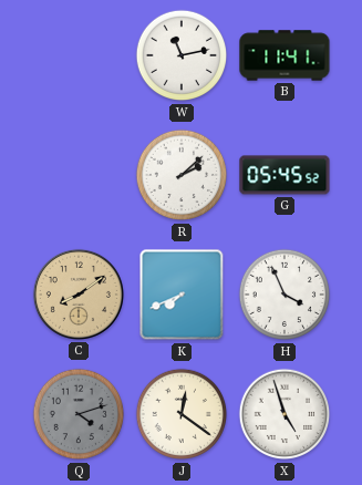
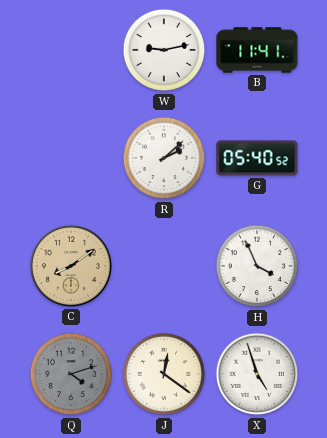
W: 11:13 -> 9:13 (164, 50)
G: 05:45 -> 05:40 (257, 158)
K: 7:41 -> none (182, 295)
